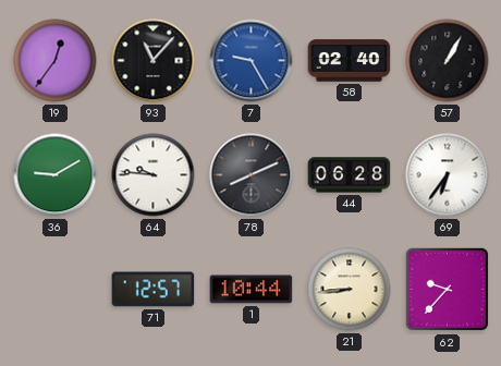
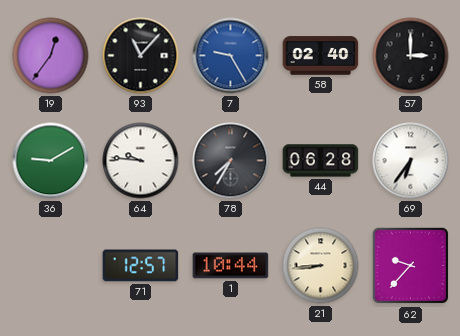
57: 1:05 -> 3:00 (411, 56)
78: 8:11 -> 7:35 (231, 161)
